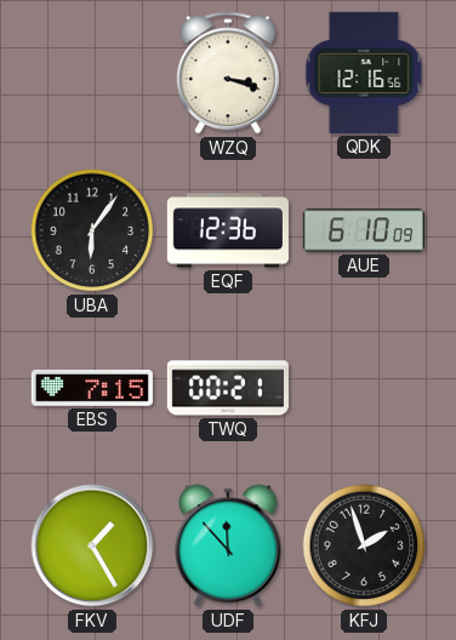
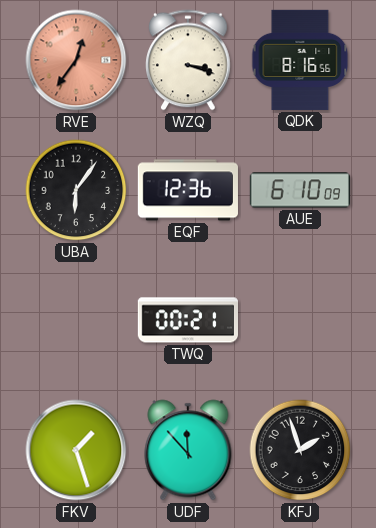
RVE: none -> 12:36 (76, 60)
QDK: 12:16 -> 8:16 (300, 60)
EBS: 7:15 -> none (92, 388)
FKV: 1:25 -> 1:27 (76, 450)
